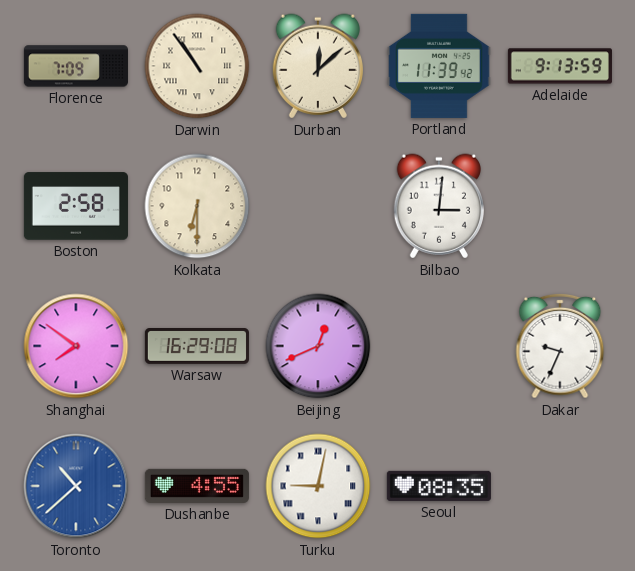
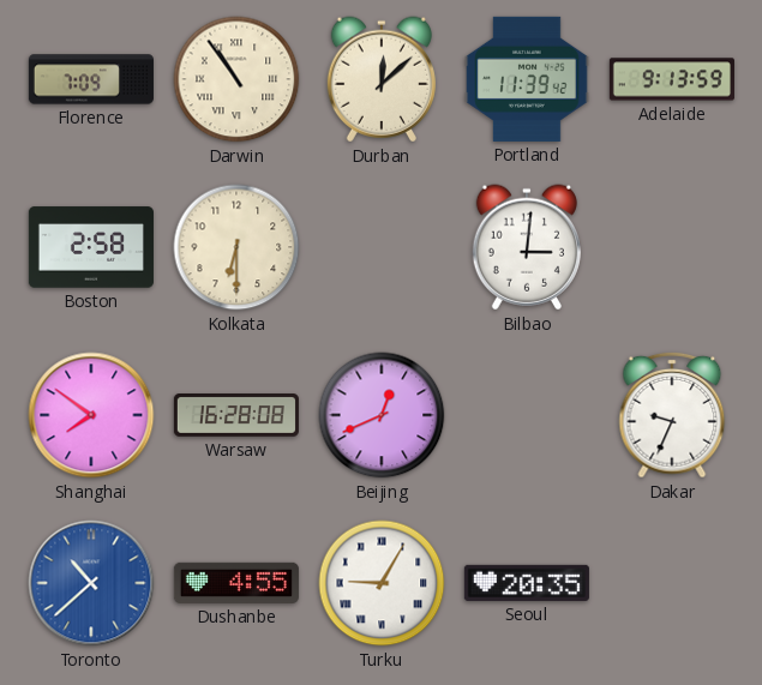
Warsaw: 16:29 -> 16:28 (236, 416)
Turku: 9:02 -> 9:05 (382, 583)
Seoul: 08:35 -> 20:35 (527, 583)
